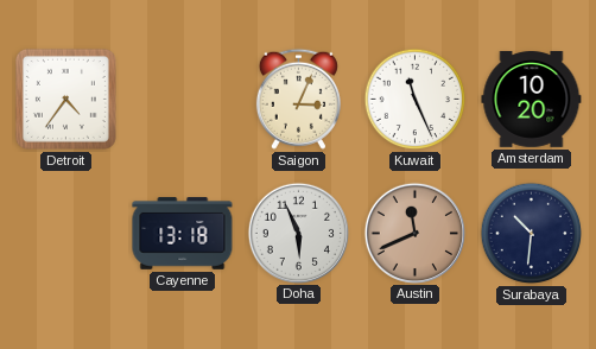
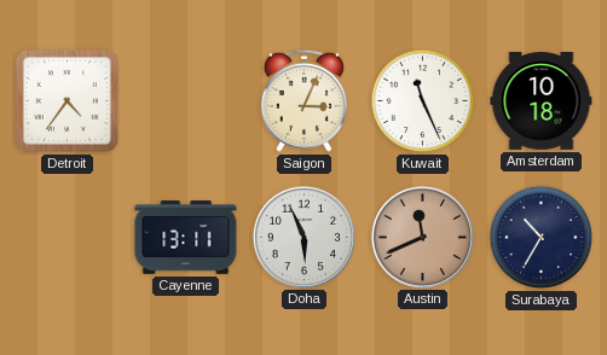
Amsterdam: 10:20 -> 10:18 (542, 101)
Cayenne: 13:18 -> 13:11 (186, 238)
Surabaya: 10:31 -> 10:35 (542, 238)
